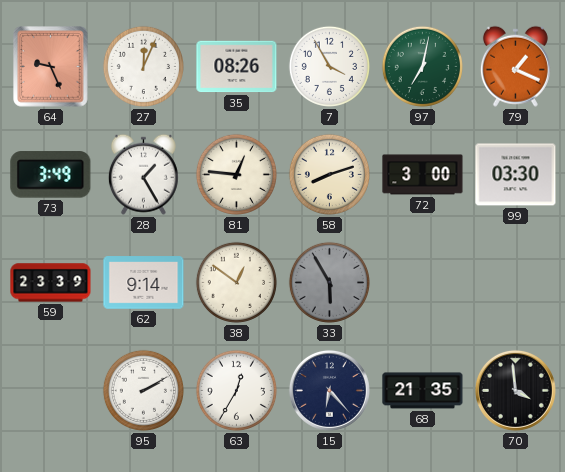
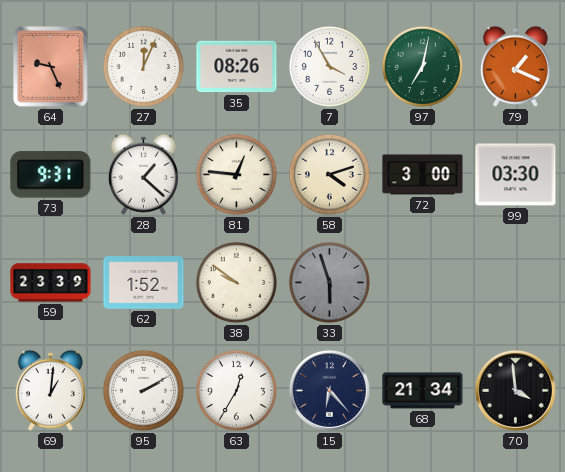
73: 3:49 -> 9:31 (51, 175)
28: 1:25 -> 1:22 (143, 174)
58: 8:12 -> 4:12 (329, 174)
62: 9:14 -> 1:52 (144, 283)
38: 12:51 -> 9:51 (236, 282)
33: 5:55 -> 5:57 (329, 282)
69: none -> 1:01 (50, 390)
68: 21:35 -> 21:34 (423, 391)
